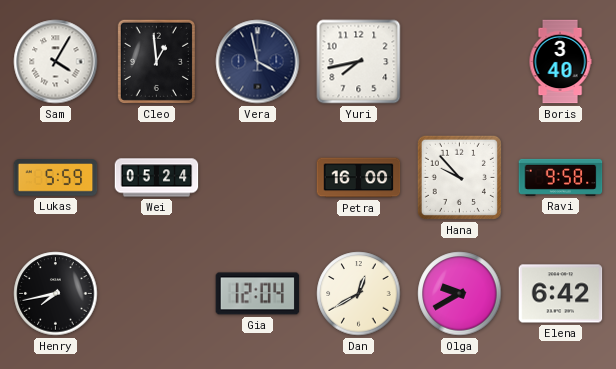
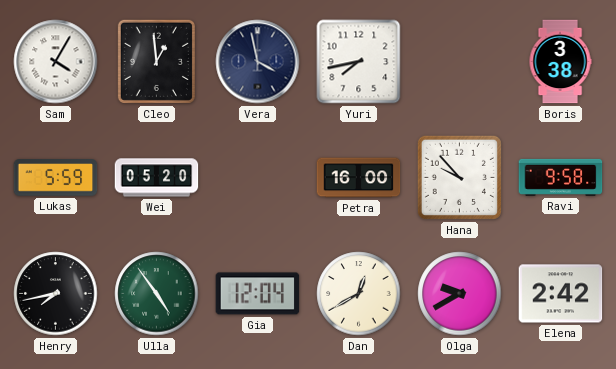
Boris: 3:40 -> 3:38 (560, 62)
Wei: 05:24 -> 05:20 (157, 178)
Ulla: none -> 4:54 (157, 294)
Elena: 6:42 -> 2:42 (561, 294)
